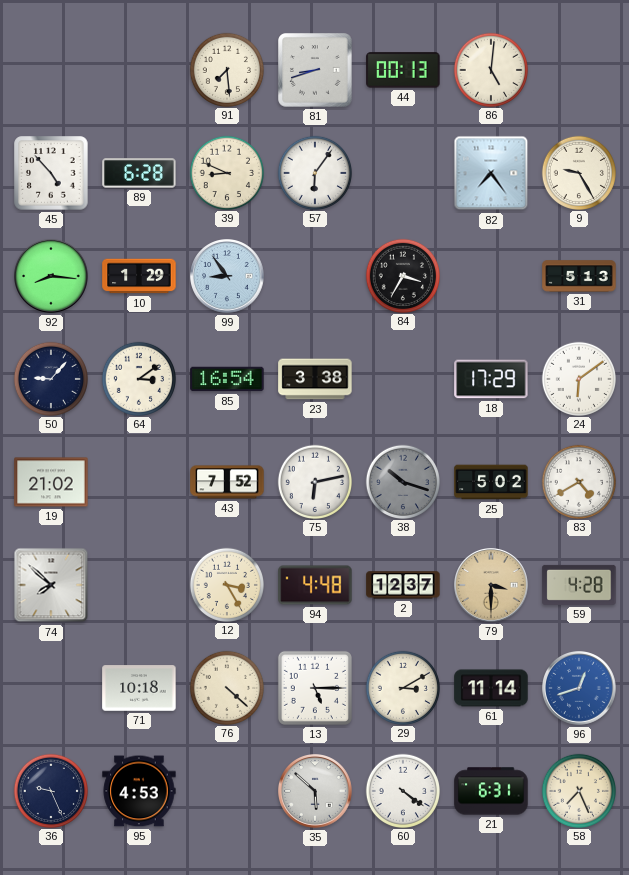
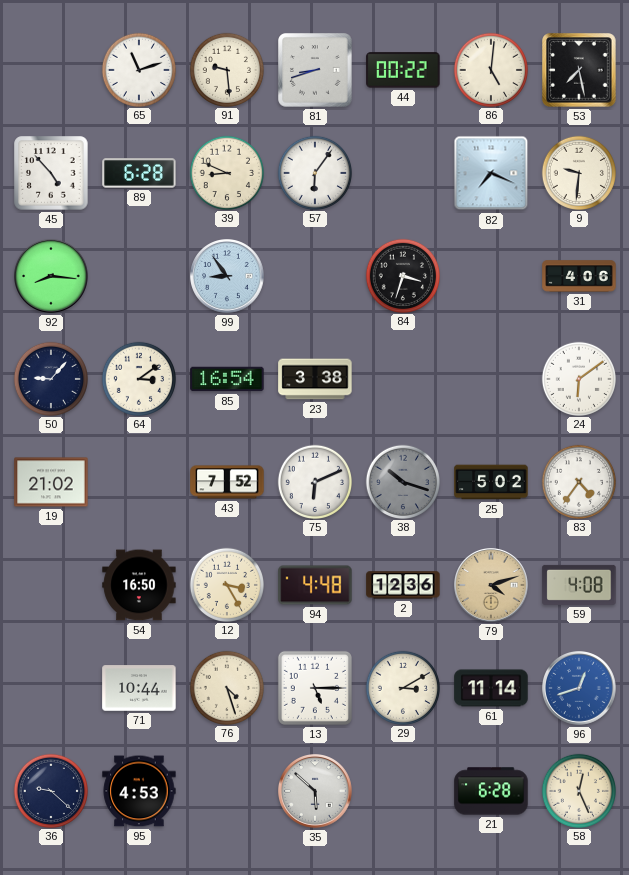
65: none -> 11:12 (138, 69)
91: 7:29 -> 9:29 (226, 69)
44: 00:13 -> 00:22 (403, 70)
53: none -> 7:28 (579, 70)
82: 7:24 -> 7:19 (491, 173)
9: 9:25 -> 9:31 (578, 172)
10: 1:29 -> none (139, 276)
84: 3:35 -> 3:33 (402, 275)
31: 5:13 -> 4:06 (579, 276)
18: 17:29 -> none (491, 379)
75: 6:13 -> 6:11 (314, 481)
83: 4:40 -> 4:36 (578, 481)
74: 7:52 -> none (51, 585)
54: none -> 16:50 (139, 585)
2: 12:37 -> 12:36 (403, 585)
79: 3:30 -> 4:12 (491, 585)
59: 4:28 -> 4:08 (579, 585)
71: 10:18 -> 10:44 (139, 688)
76: 4:22 -> 4:27 (226, 687)
36: 9:26 -> 9:22 (50, 790)
60: 4:21 -> none (402, 790)
21: 6:31 -> 6:28 (491, 791)
58: 7:26 -> 12:26 (578, 790)
